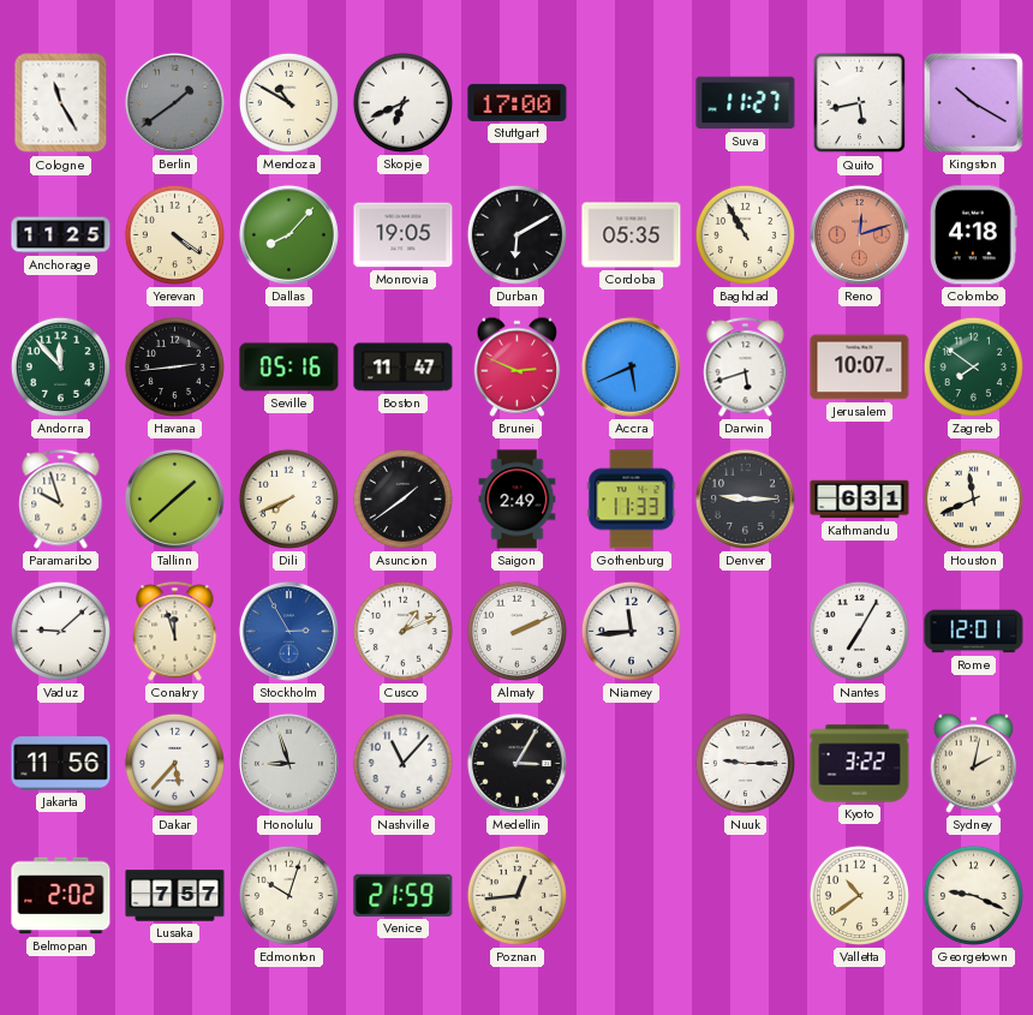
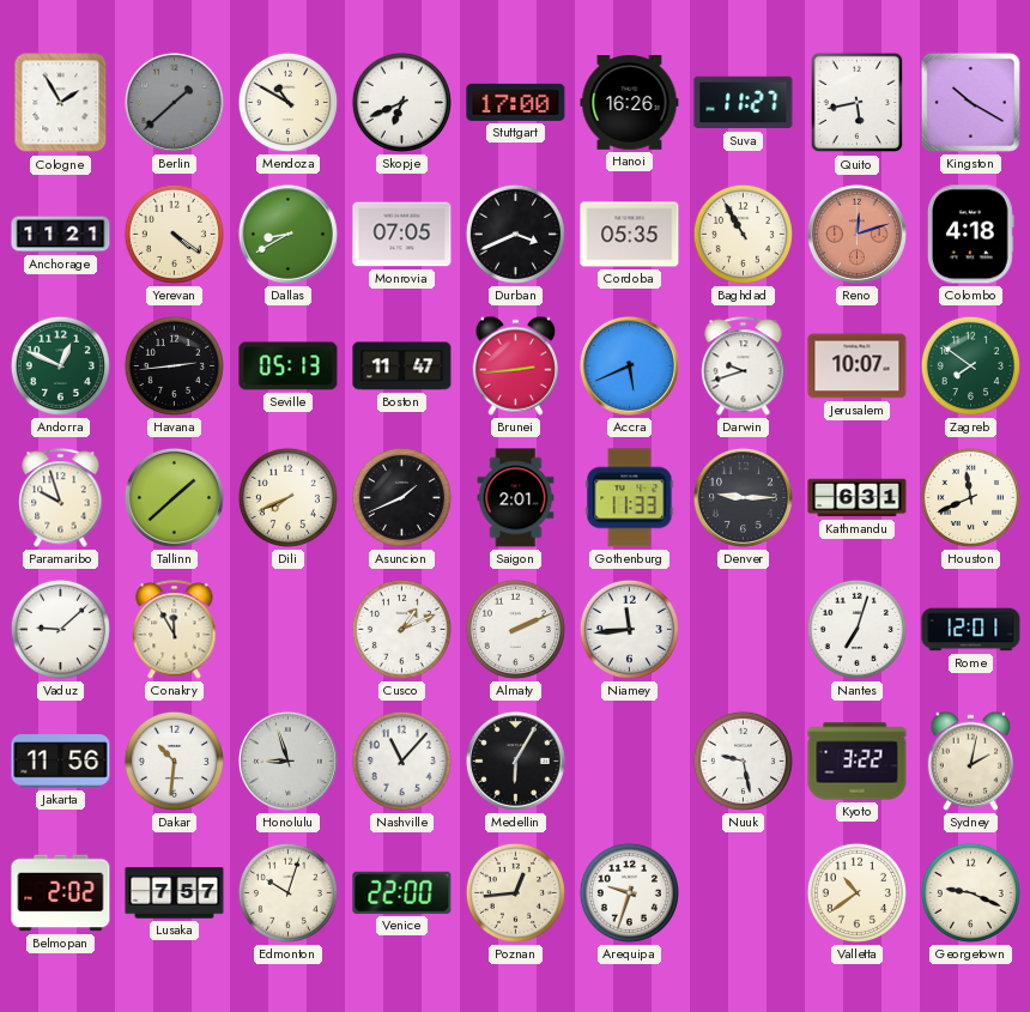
Cologne: 11:25 -> 1:55 (61, 103)
Berlin: 1:39 -> 1:38 (174, 102)
Hanoi: none -> 16:26 (630, 103)
Anchorage: 11:25 -> 11:21 (61, 235)
Dallas: 8:07 -> 8:40 (287, 234)
Monrovia: 19:05 -> 07:05 (402, 235)
Durban: 6:10 -> 3:41 (515, 234)
Andorra: 11:53 -> 12:49 (60, 365)
Seville: 05:16 -> 05:13 (289, 366)
Brunei: 2:49 -> 2:44 (516, 365)
Darwin: 5:42 -> 9:42 (744, 366)
Asuncion: 1:39 -> 1:41 (401, 497)
Saigon: 2:49 -> 2:01 (516, 498)
Conakry: 11:57 -> 11:55 (175, 630)
Stockholm: 2:55 -> none (288, 631)
Nantes: 7:05 -> 7:03 (856, 629)
Dakar: 5:37 -> 10:31 (174, 760)
Medellin: 3:05 -> 6:05 (515, 760)
Nuuk: 9:15 -> 9:28 (743, 760)
Venice: 21:59 -> 22:00 (402, 892)
Arequipa: none -> 9:33 (629, 892)
